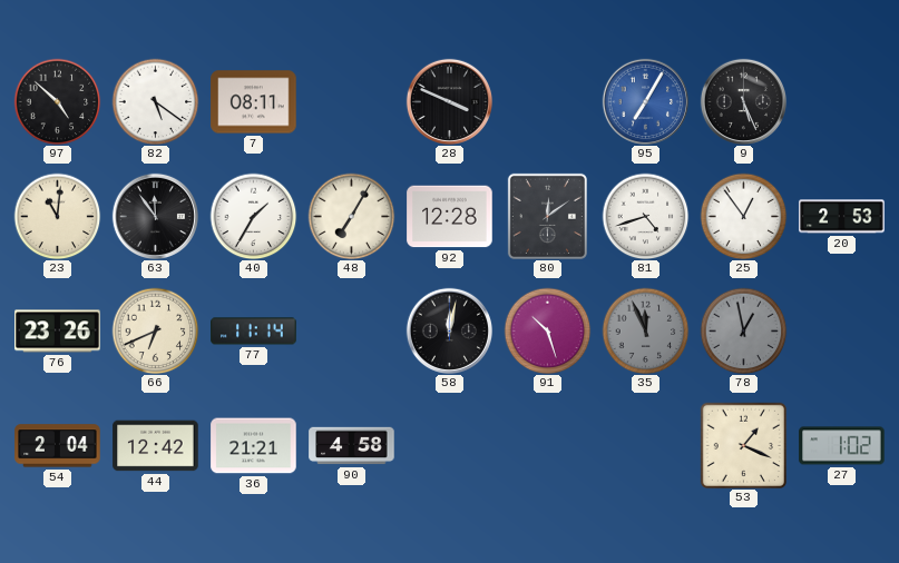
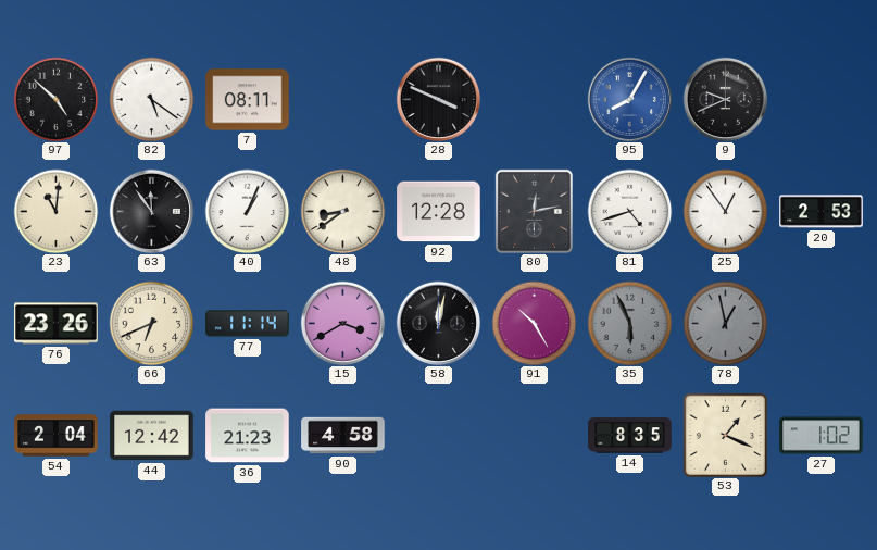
95: 7:05 -> 8:05 (629, 99)
9: 5:26 -> 9:41 (725, 99)
40: 1:35 -> 1:04 (247, 211)
48: 7:05 -> 8:39 (342, 211)
80: 12:09 -> 12:13 (534, 211)
15: none -> 3:40 (342, 323)
91: 10:27 -> 10:25 (534, 323)
35: 11:56 -> 5:56 (629, 323)
36: 21:21 -> 21:23 (248, 436)
14: none -> 8:35 (630, 436)
